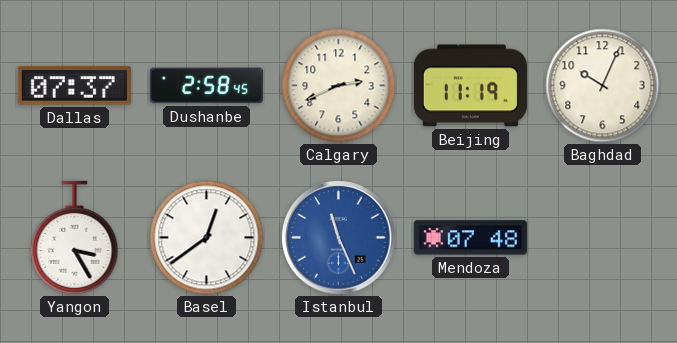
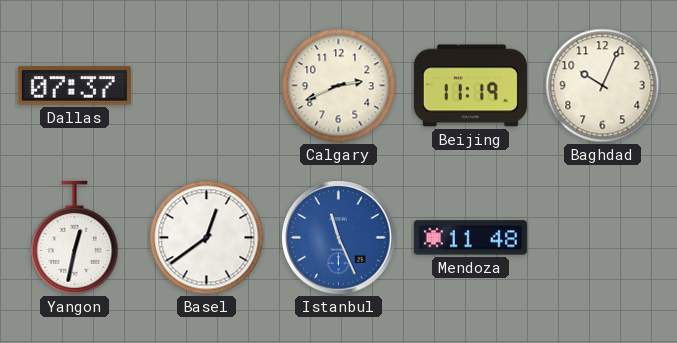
Dushanbe: 2:58 -> none (206, 86)
Yangon: 3:25 -> 12:32 (75, 237)
Mendoza: 07:48 -> 11:48 (470, 238)
